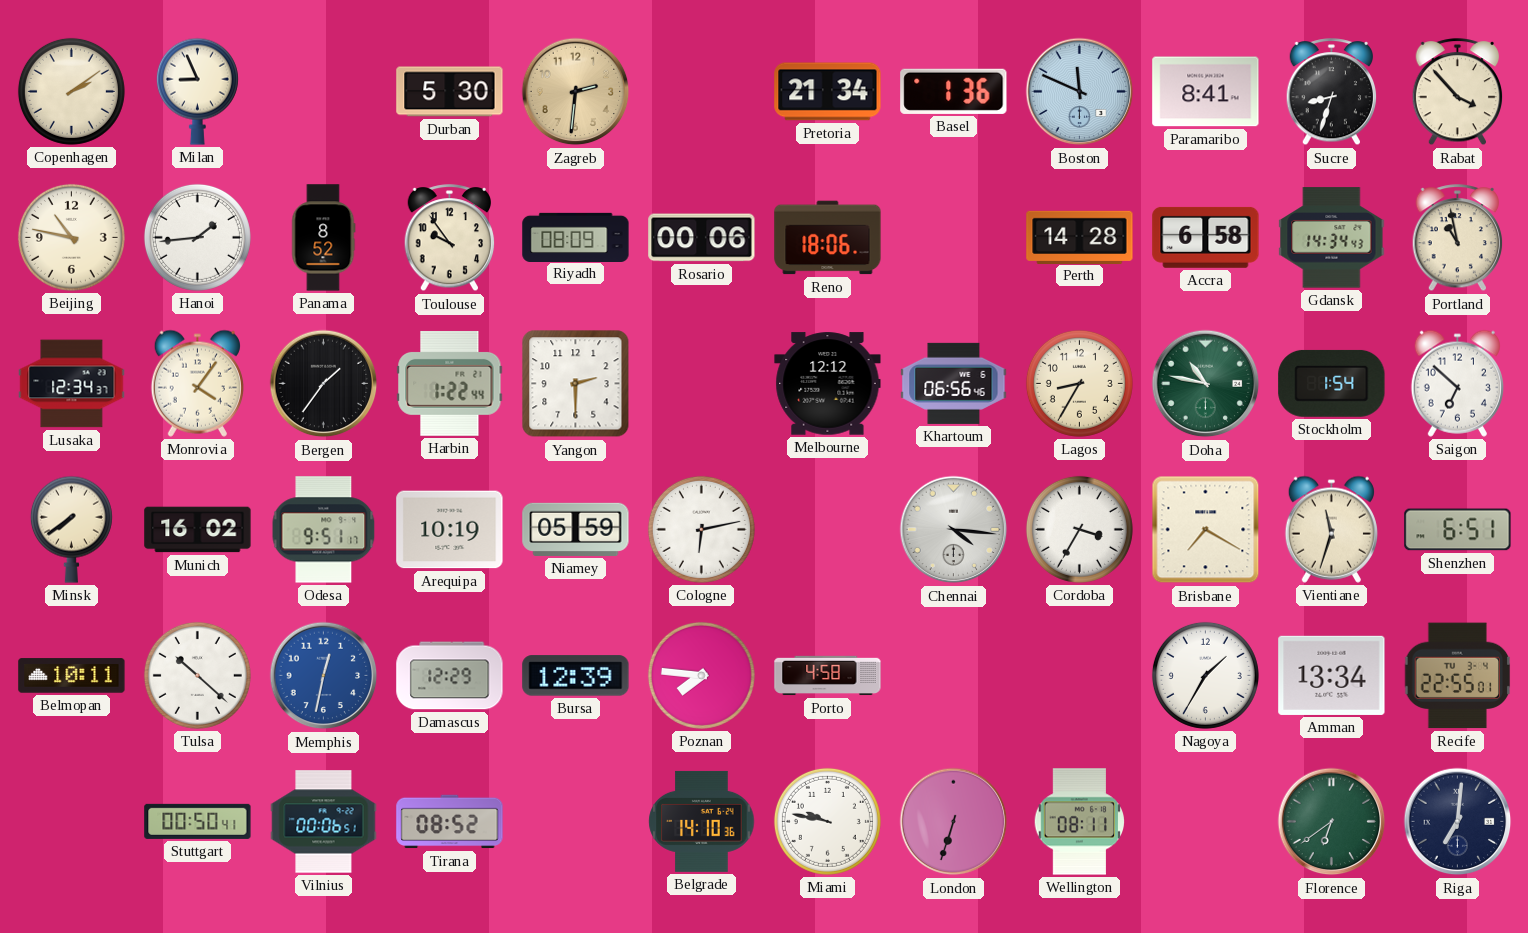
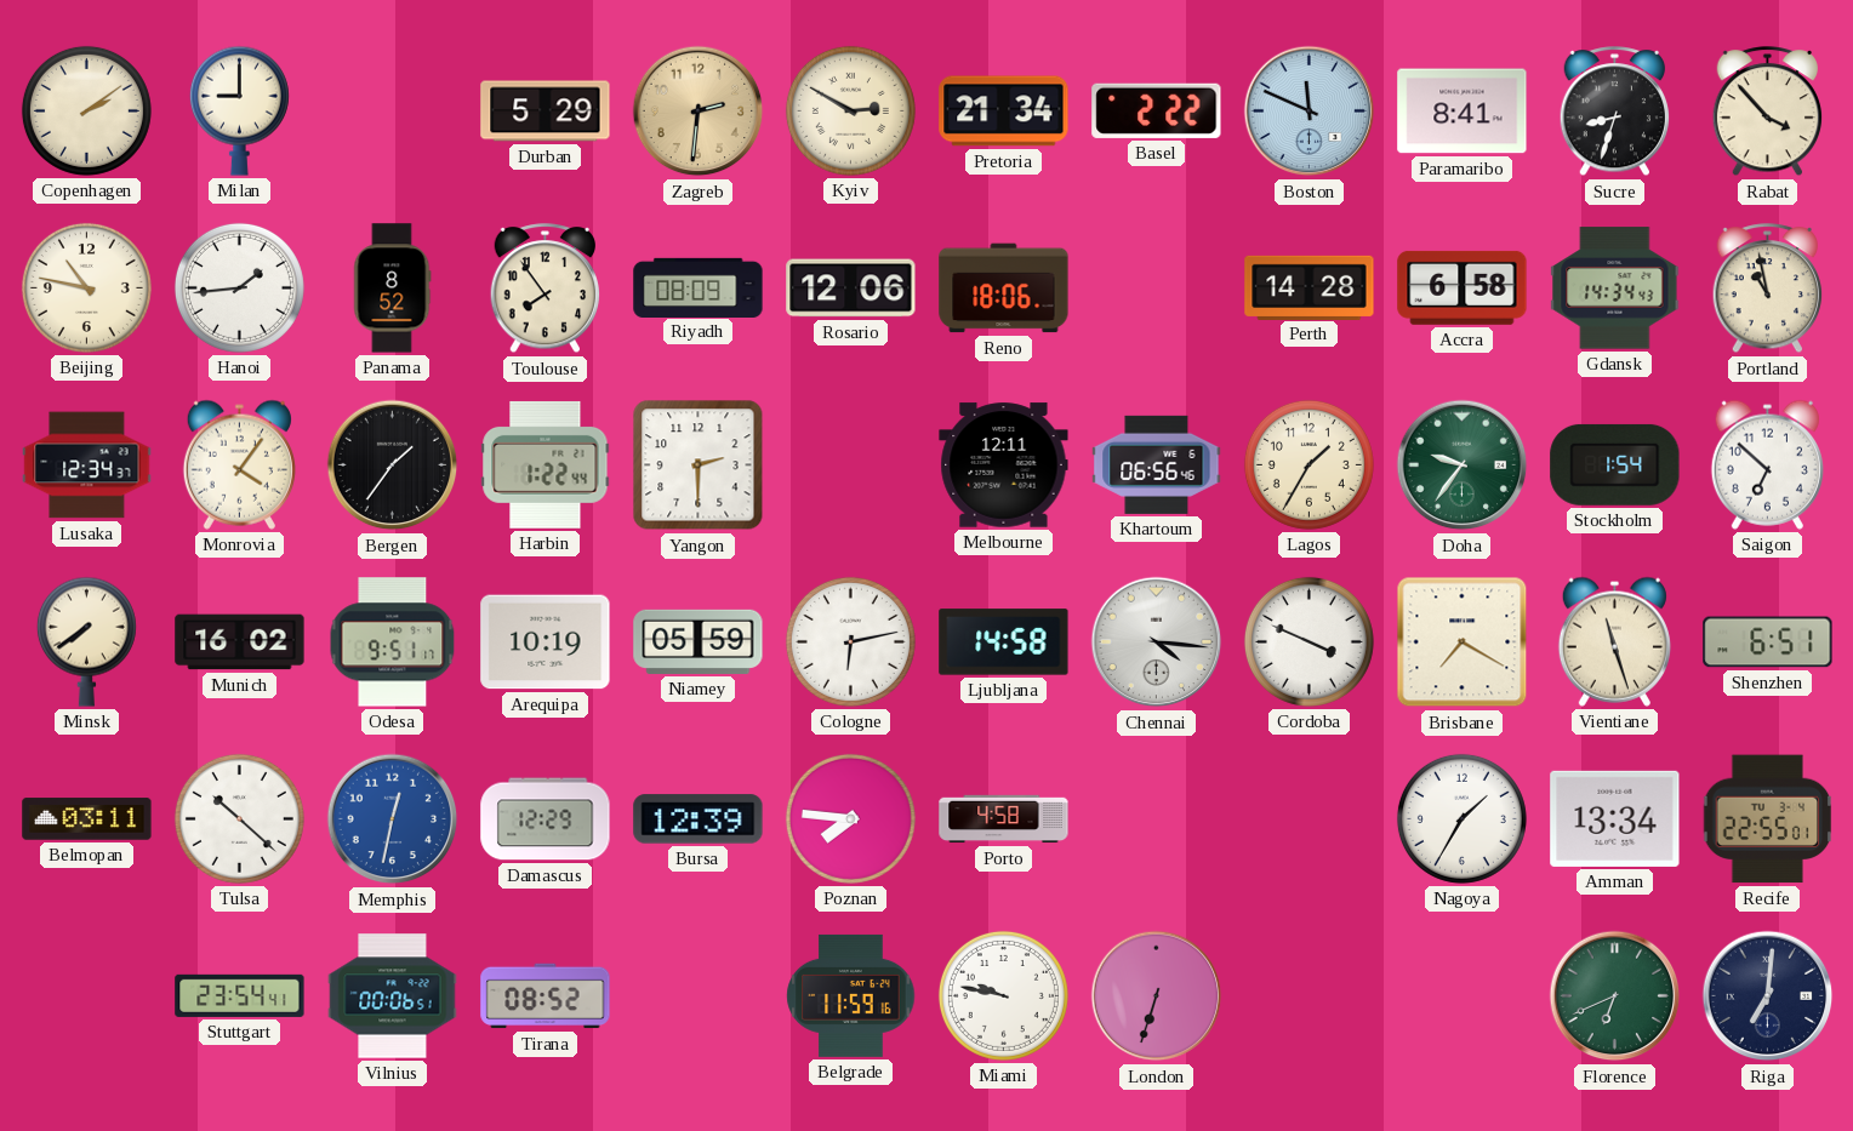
Milan: 8:56 -> 9:00 (239, 110)
Durban: 5:30 -> 5:29 (546, 112)
Kyiv: none -> 2:50 (850, 110)
Basel: 1:36 -> 2:22 (1157, 110)
Toulouse: 9:54 -> 7:54 (546, 289)
Rosario: 00:06 -> 12:06 (851, 289)
Melbourne: 12:12 -> 12:11 (1004, 465)
Lagos: 8:35 -> 1:35 (1308, 464)
Doha: 10:47 -> 9:36 (1463, 465)
Ljubljana: none -> 14:58 (1004, 642)
Cordoba: 3:35 -> 3:49 (1308, 641)
Vientiane: 11:33 -> 11:27 (1614, 641)
Belmopan: 10:11 -> 03:11 (87, 819)
Stuttgart: 00:50 -> 23:54 (240, 995)
Belgrade: 14:10 -> 11:59 (851, 995)
Wellington: 08:11 -> none (1080, 822)
Florence: 6:39 -> 6:41 (1615, 996)
